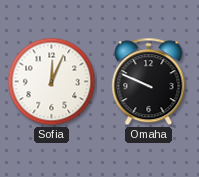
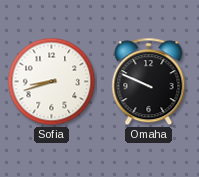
Sofia: 12:04 -> 8:42 (52, 82)
